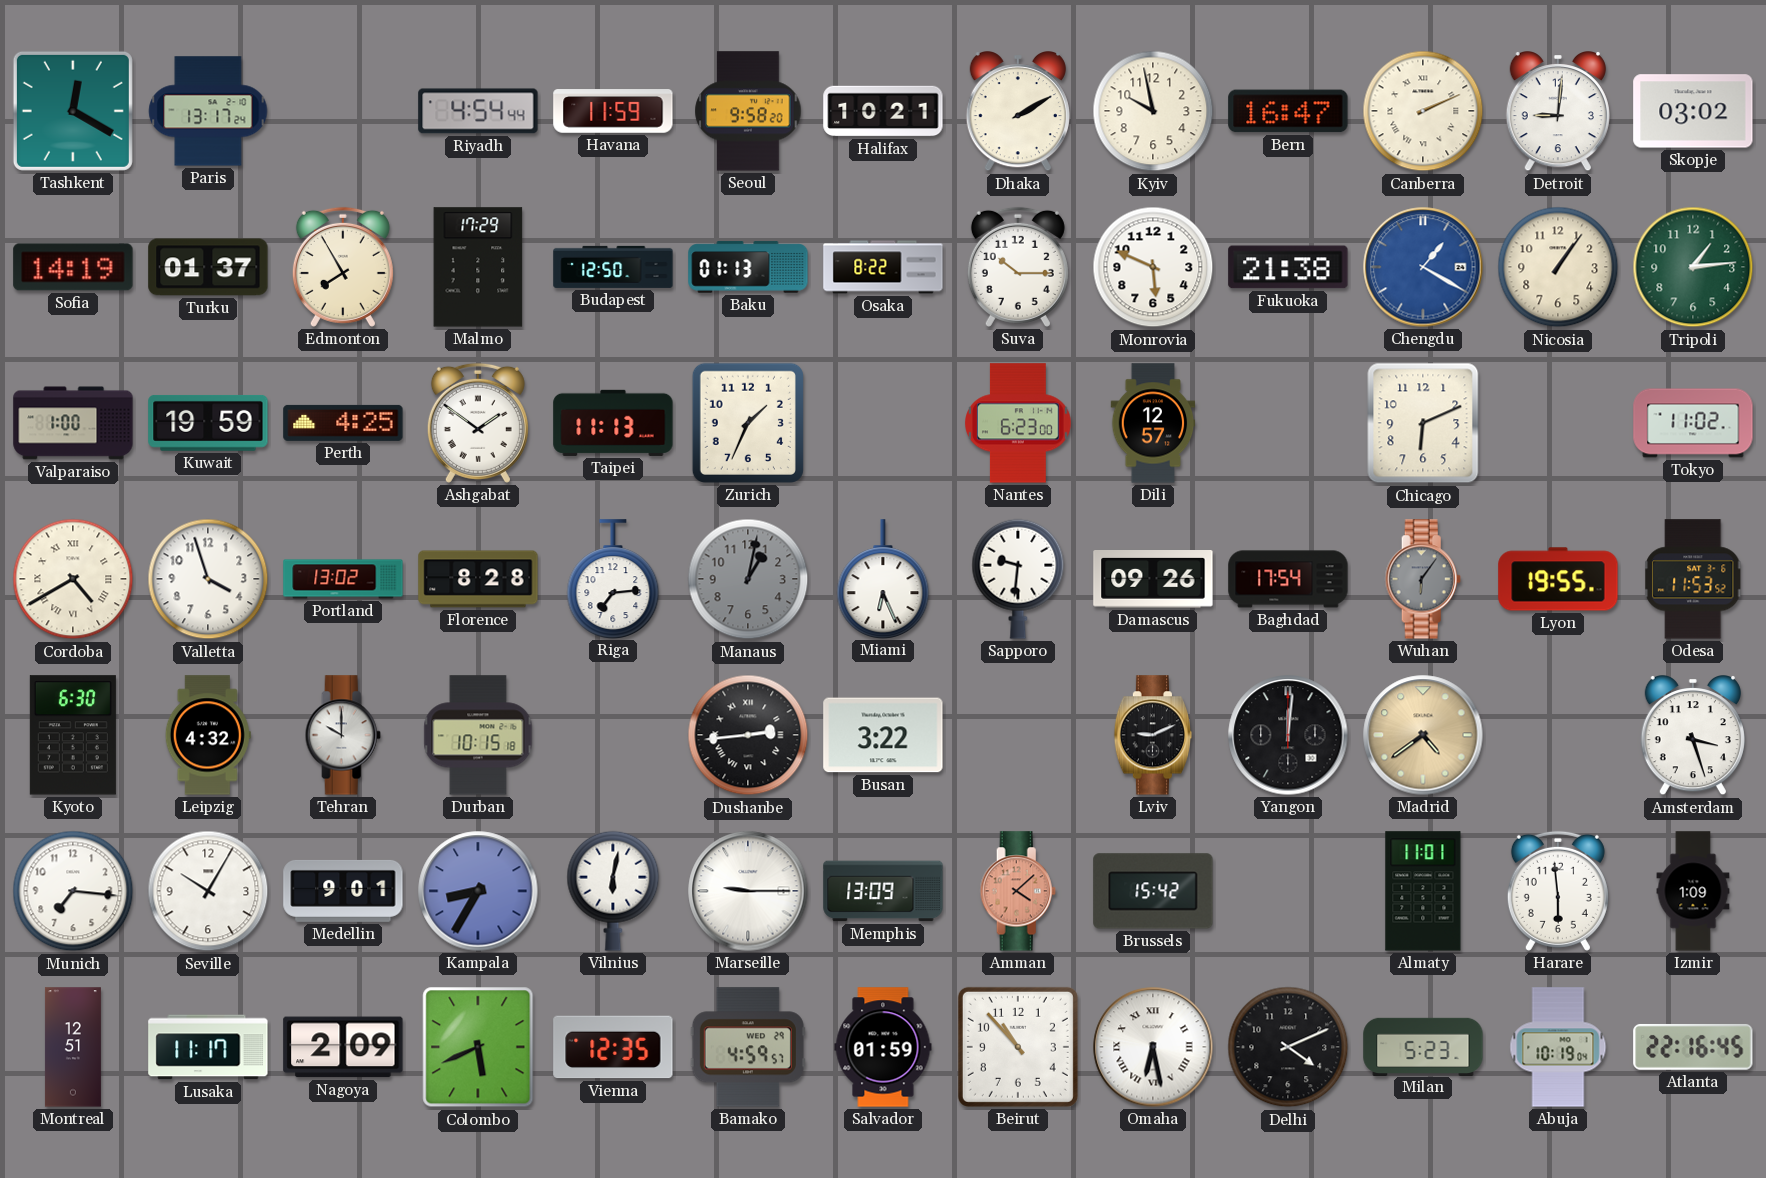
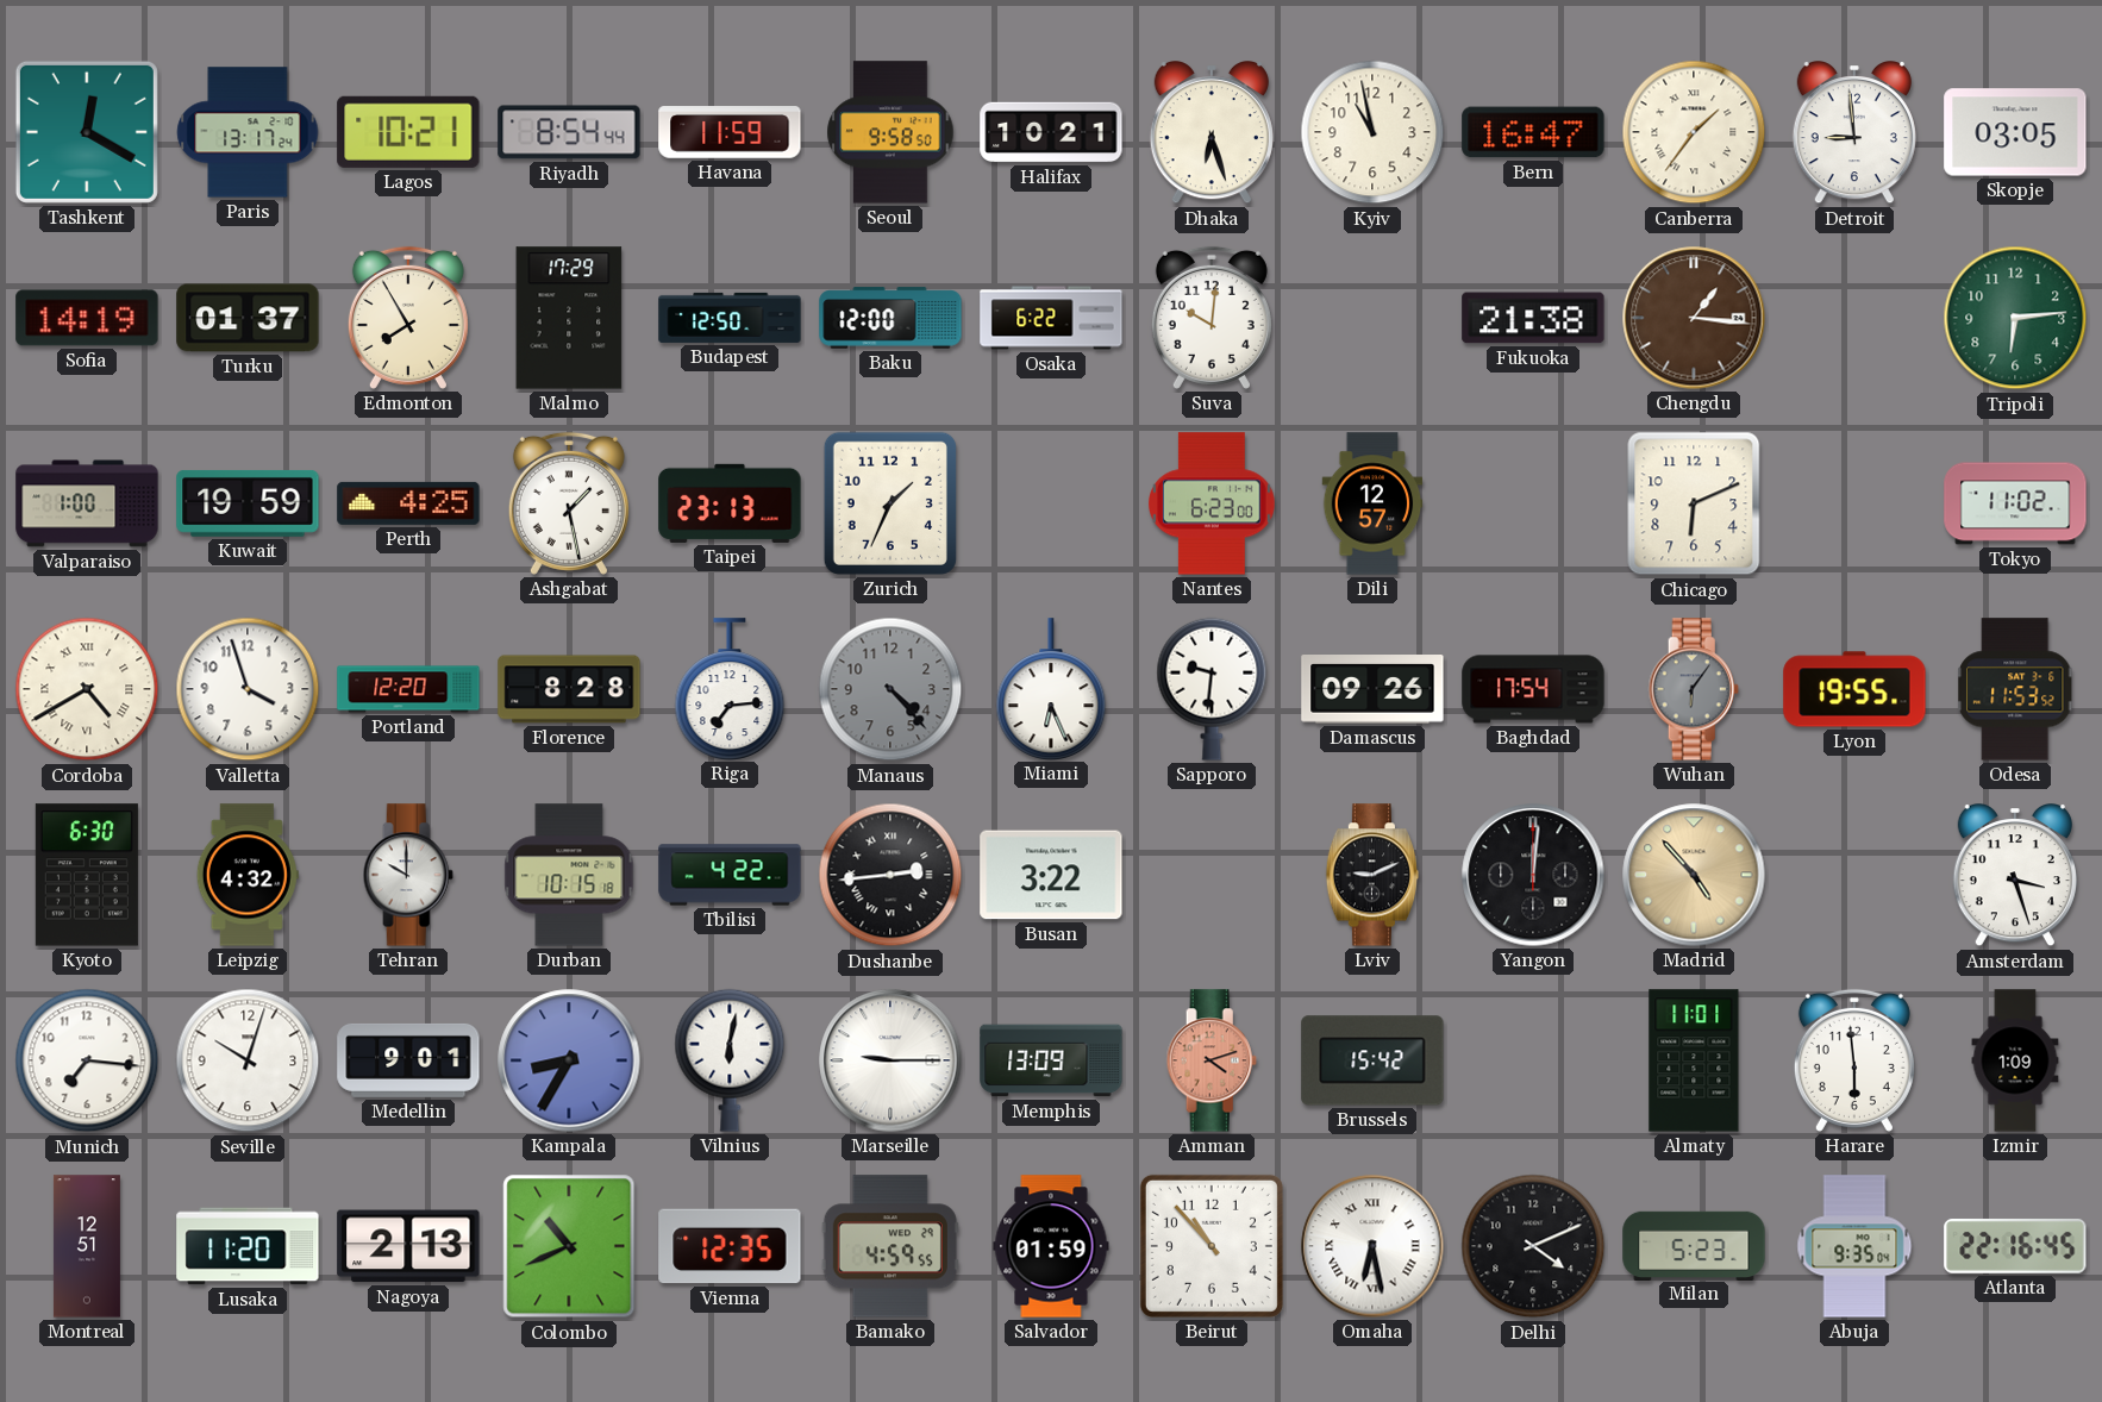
Lagos: none -> 10:21 (408, 132)
Riyadh: 4:54 -> 8:54 (569, 132)
Seoul: 9:58:20 -> 9:58:50 (890, 132)
Dhaka: 2:10 -> 6:27 (1212, 133)
Kyiv: 9:58 -> 10:58 (1372, 132)
Canberra: 2:11 -> 1:36 (1694, 132)
Detroit: 9:01 -> 8:59 (1854, 133)
Skopje: 03:02 -> 03:05 (2015, 132)
Baku: 01:13 -> 12:00 (890, 318)
Osaka: 8:22 -> 6:22 (1051, 318)
Suva: 10:15 -> 10:01 (1212, 318)
Monrovia: 5:49 -> none (1153, 267)
Chengdu: 1:20 -> 1:16 (1694, 318)
Chengdu dial: blue -> brown (1694, 318)
Nicosia: 1:06 -> none (1558, 267)
Tripoli: 1:14 -> 6:14 (2015, 318)
Ashgabat: 1:51 -> 1:28 (569, 503)
Taipei: 11:13 -> 23:13 (730, 503)
Portland: 13:02 -> 12:20 (408, 689)
Manaus: 1:02 -> 4:23 (890, 689)
Tbilisi: none -> 4:22 (730, 875)
Madrid: 4:39 -> 4:53 (1694, 875)
Seville: 10:05 -> 10:03 (248, 1060)
Amman: 4:08 -> 4:12 (1212, 1060)
Lusaka: 11:17 -> 11:20 (248, 1246)
Nagoya: 2:09 -> 2:13 (408, 1246)
Colombo: 5:41 -> 10:41 (569, 1246)
Bamako: 4:59:57 -> 4:59:55 (890, 1246)
Abuja: 10:19 -> 9:35 (1854, 1246)
